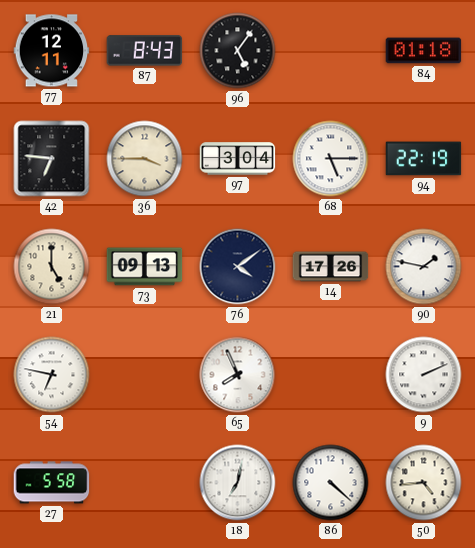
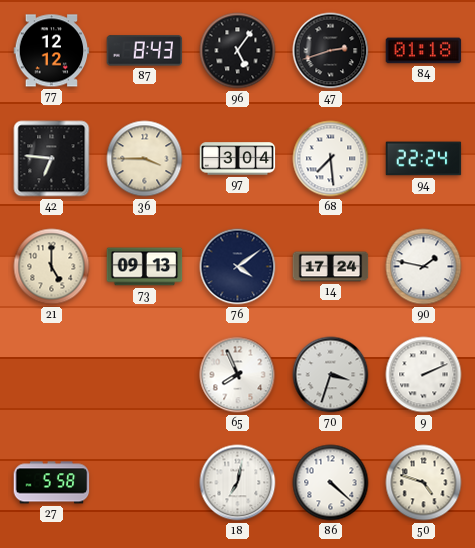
77: 12:11 -> 12:12 (52, 51)
47: none -> 2:42 (331, 51)
68: 5:15 -> 7:29 (331, 159)
94: 22:19 -> 22:24 (424, 159)
14: 17:26 -> 17:24 (331, 267)
54: 6:47 -> none (52, 375)
70: none -> 3:33 (331, 375)
50: 4:44 -> 4:48 (424, 483)
